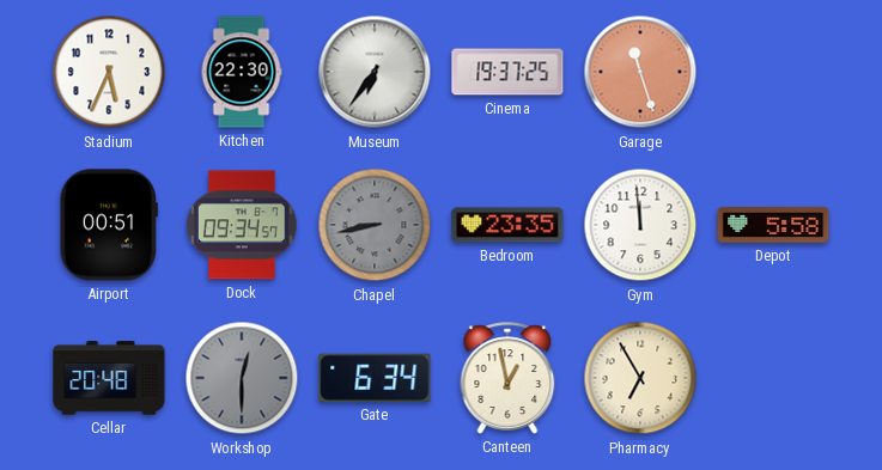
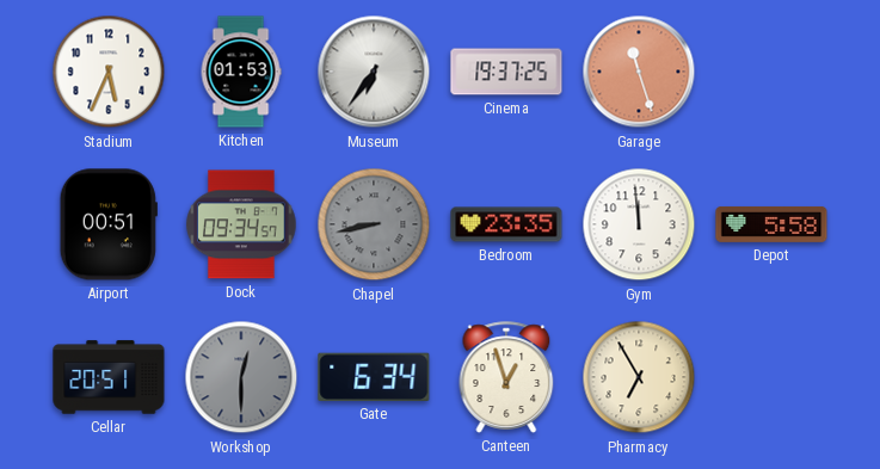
Kitchen: 22:30 -> 01:53 (241, 72)
Cellar: 20:48 -> 20:51 (109, 377)
Canteen: 12:58 -> 12:57 (506, 377)
